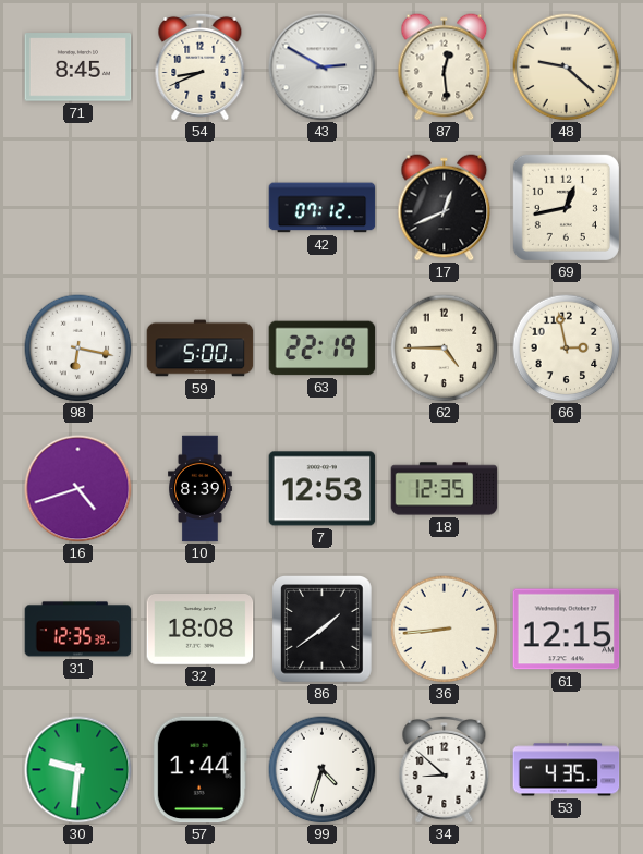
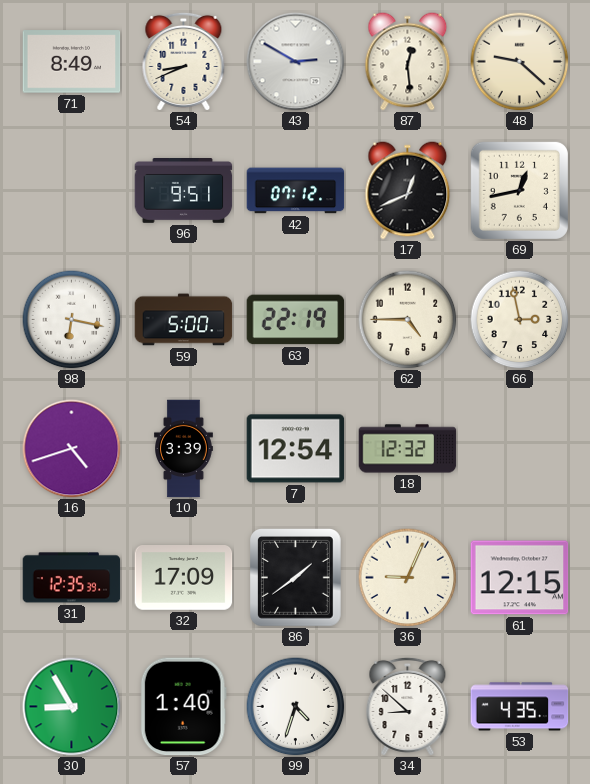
71: 8:45 -> 8:49 (72, 62)
96: none -> 9:51 (184, 191)
10: 8:39 -> 3:39 (184, 449)
7: 12:53 -> 12:54 (296, 449)
18: 12:35 -> 12:32 (408, 449)
32: 18:08 -> 17:09 (184, 578)
36: 8:44 -> 9:04 (408, 578)
30: 9:31 -> 8:55 (72, 707)
57: 1:44 -> 1:40 (183, 707)
